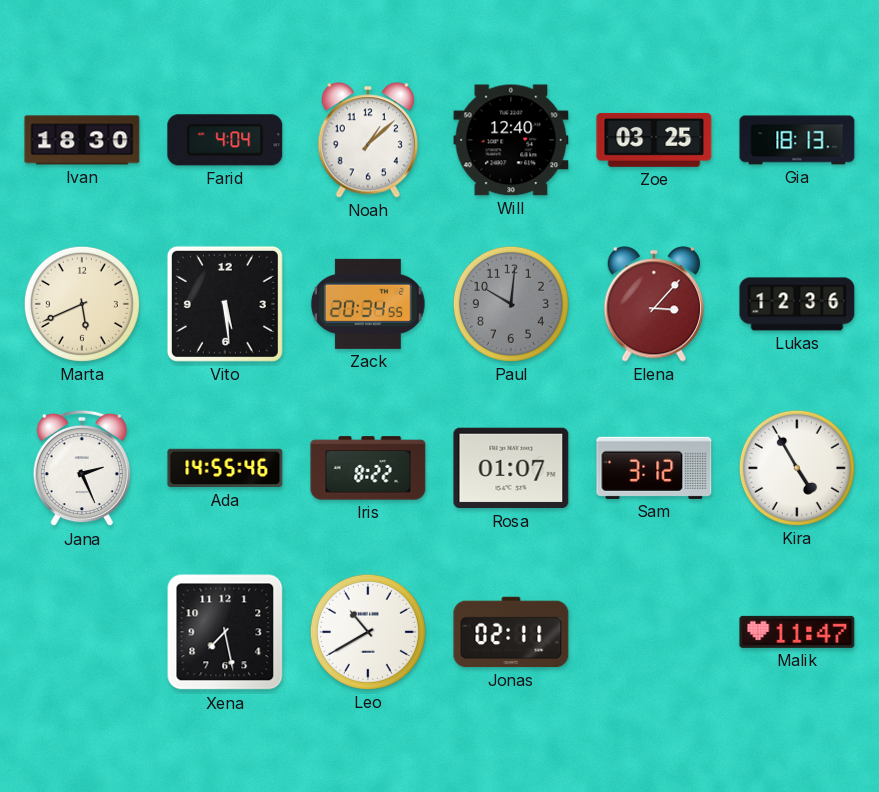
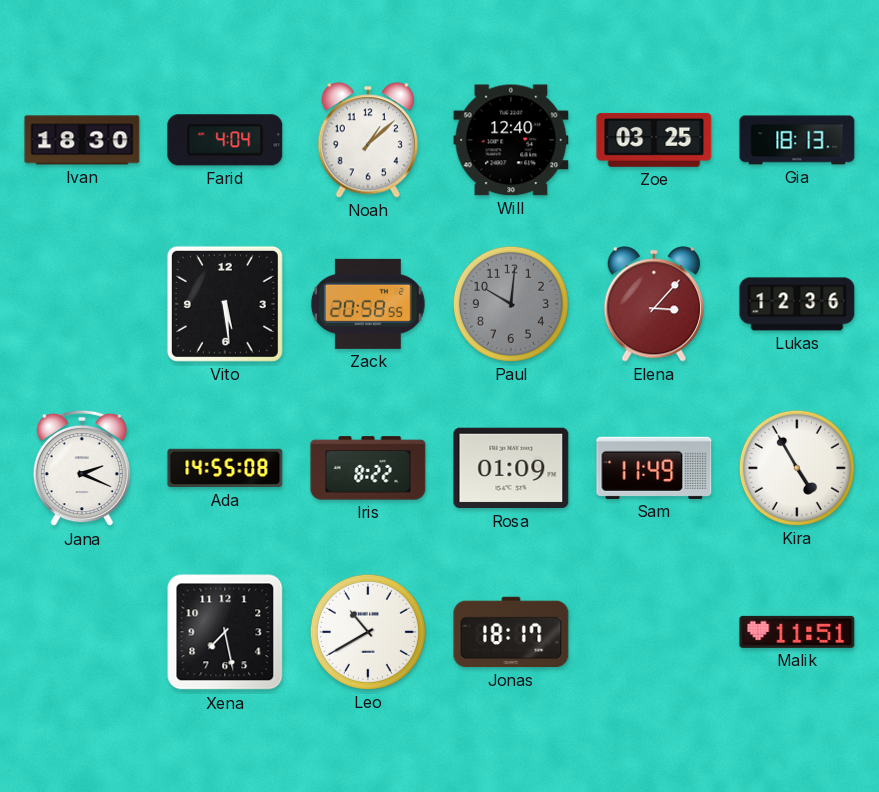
Marta: 5:41 -> none (82, 304)
Zack: 20:34 -> 20:58 (368, 304)
Jana: 2:26 -> 2:19 (82, 468)
Ada: 14:55:46 -> 14:55:08 (225, 468)
Rosa: 01:07 -> 01:09 (511, 468)
Sam: 3:12 -> 11:49 (654, 468)
Jonas: 02:11 -> 18:17 (511, 632)
Malik: 11:47 -> 11:51 (797, 632)
